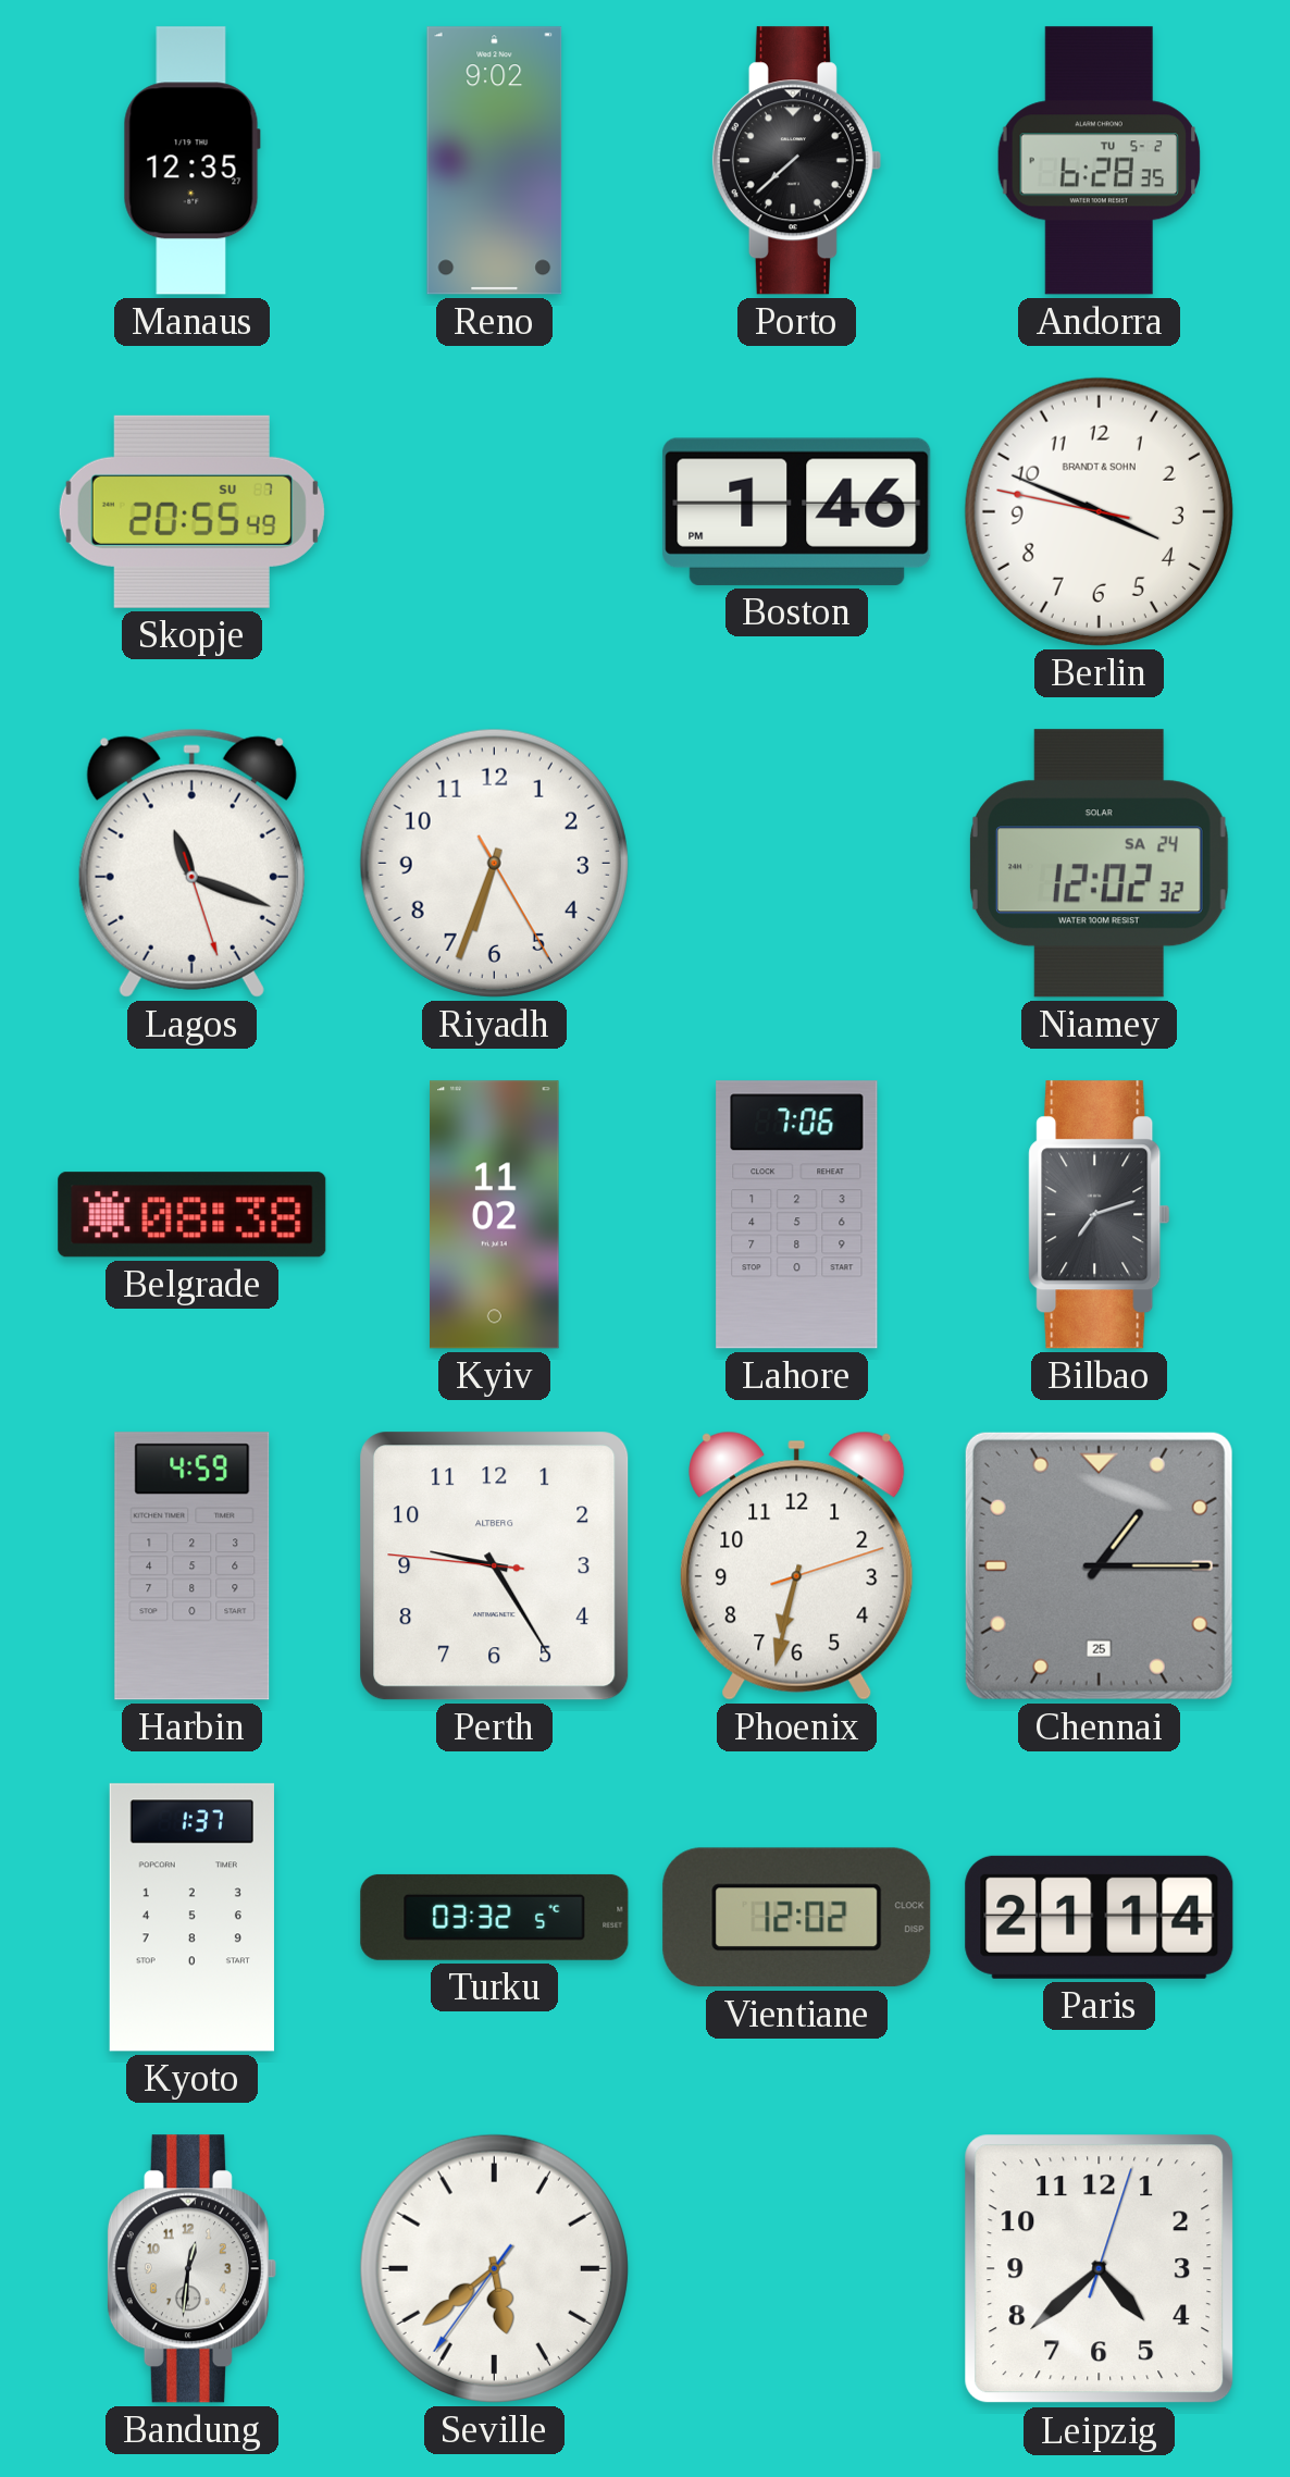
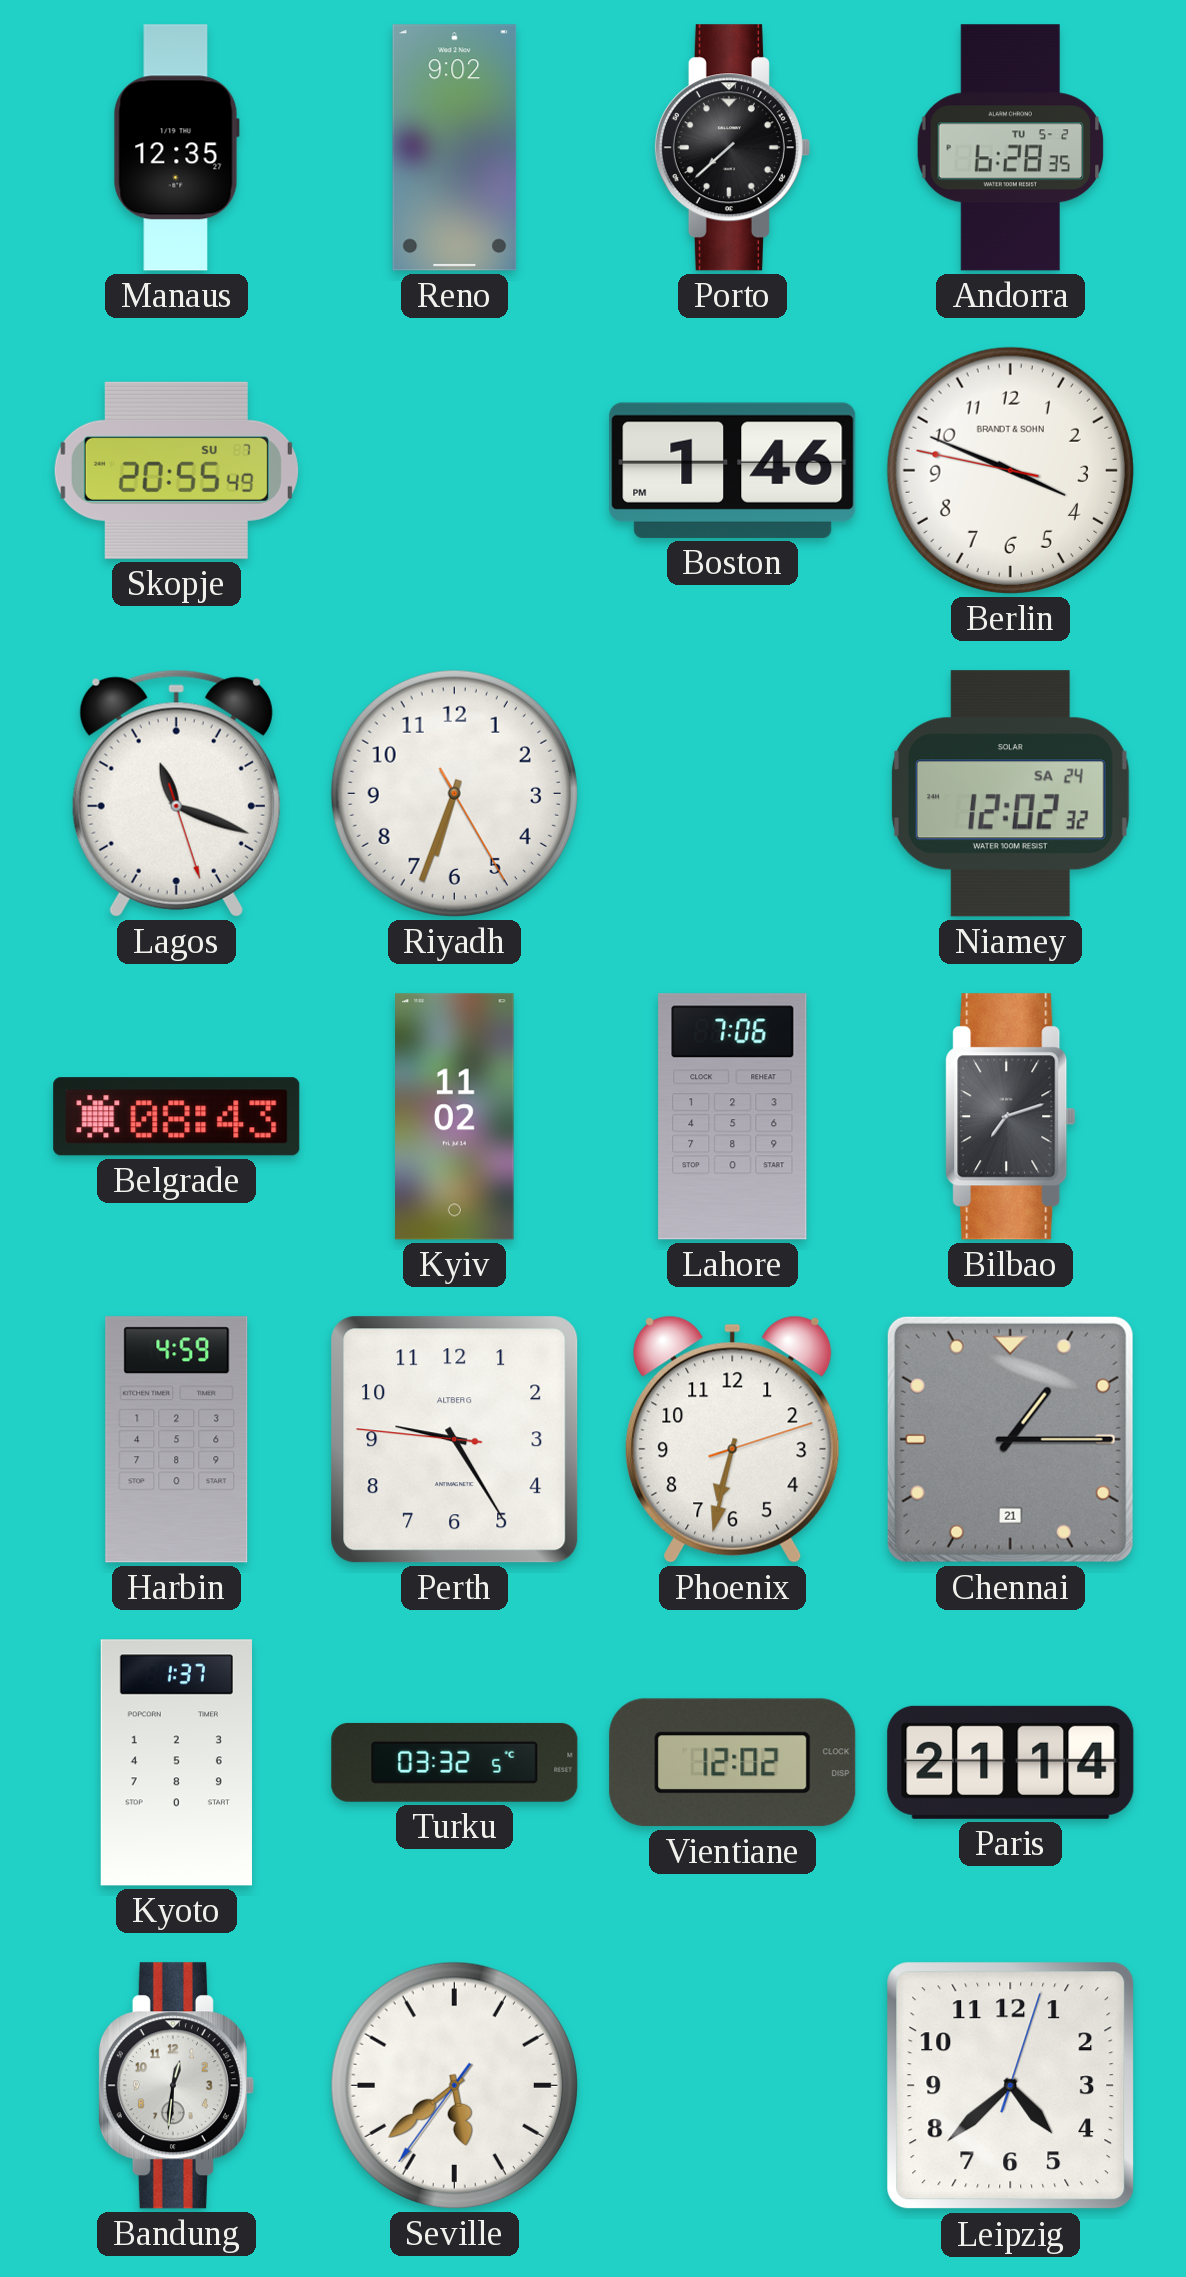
Belgrade: 08:38 -> 08:43 (177, 1117)
Chennai date: 25 -> 21 (1010, 1439)
